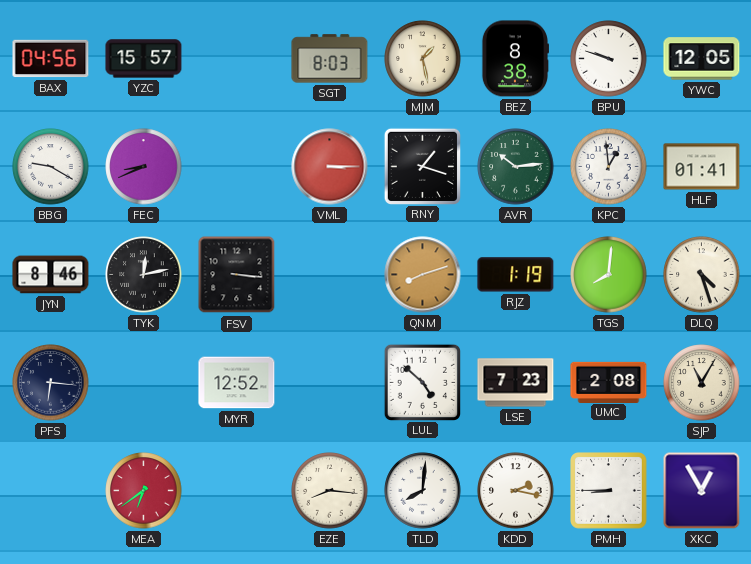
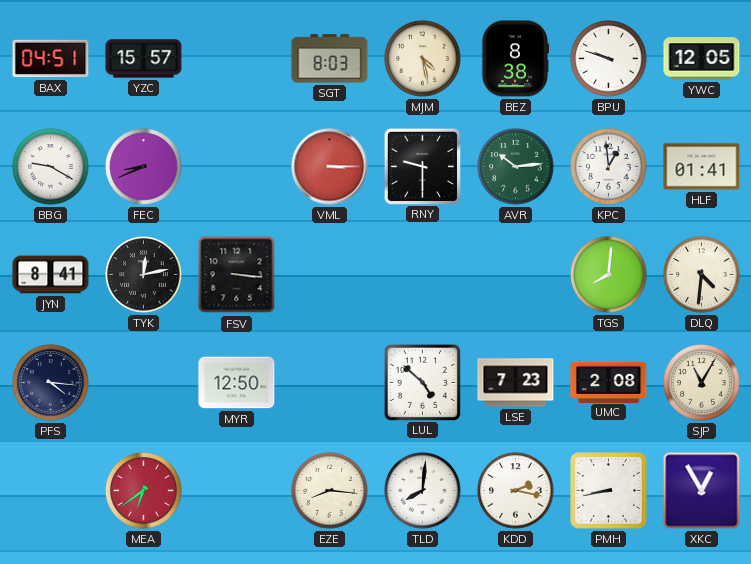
BAX: 04:56 -> 04:51 (51, 59)
MJM: 1:28 -> 4:28 (423, 59)
RNY: 1:18 -> 9:30 (422, 166)
JYN: 8:46 -> 8:41 (51, 275)
QNM: 8:12 -> none (423, 275)
RJZ: 1:19 -> none (516, 275)
DLQ: 4:27 -> 4:31 (702, 275)
PFS: 6:16 -> 4:16 (51, 383)
MYR: 12:52 -> 12:50 (237, 383)
PMH: 8:45 -> 8:43 (609, 491)
